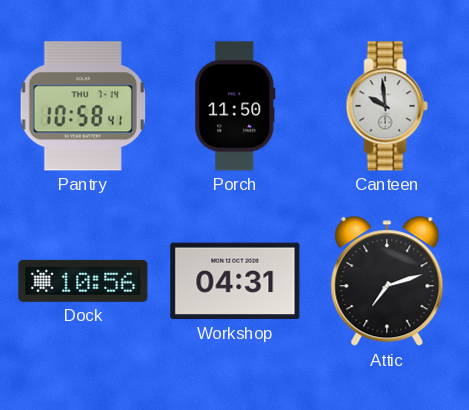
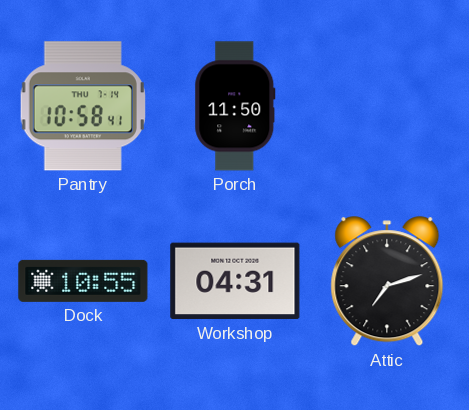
Canteen: 9:59 -> none (387, 106)
Dock: 10:56 -> 10:55 (83, 281)
